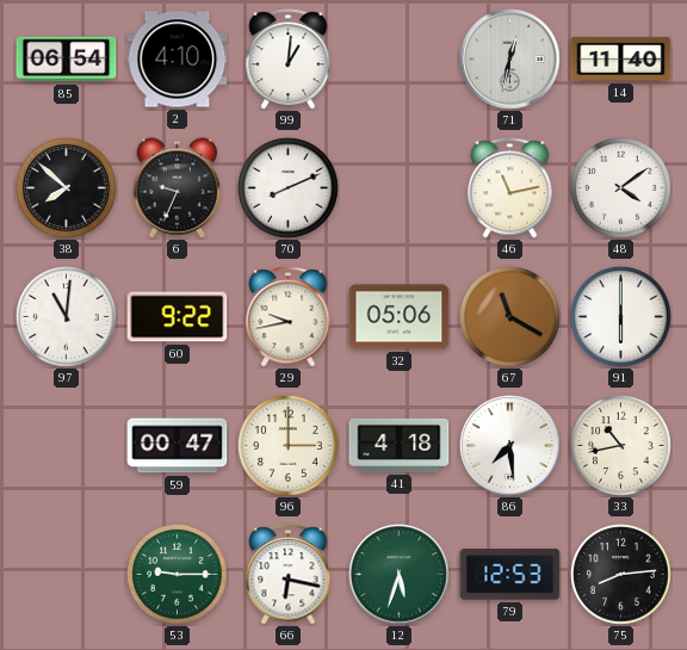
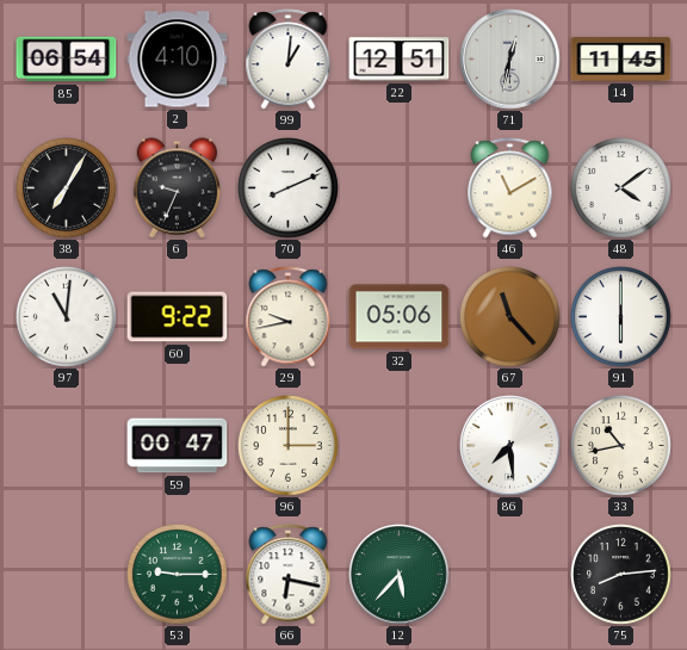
22: none -> 12:51 (400, 60)
14: 11:40 -> 11:45 (621, 58)
38: 7:52 -> 7:05 (67, 188)
46: 11:13 -> 11:10 (510, 188)
67: 11:20 -> 11:23 (510, 317)
41: 4:18 -> none (400, 445)
12: 5:33 -> 5:37 (400, 575)
79: 12:53 -> none (510, 575)
